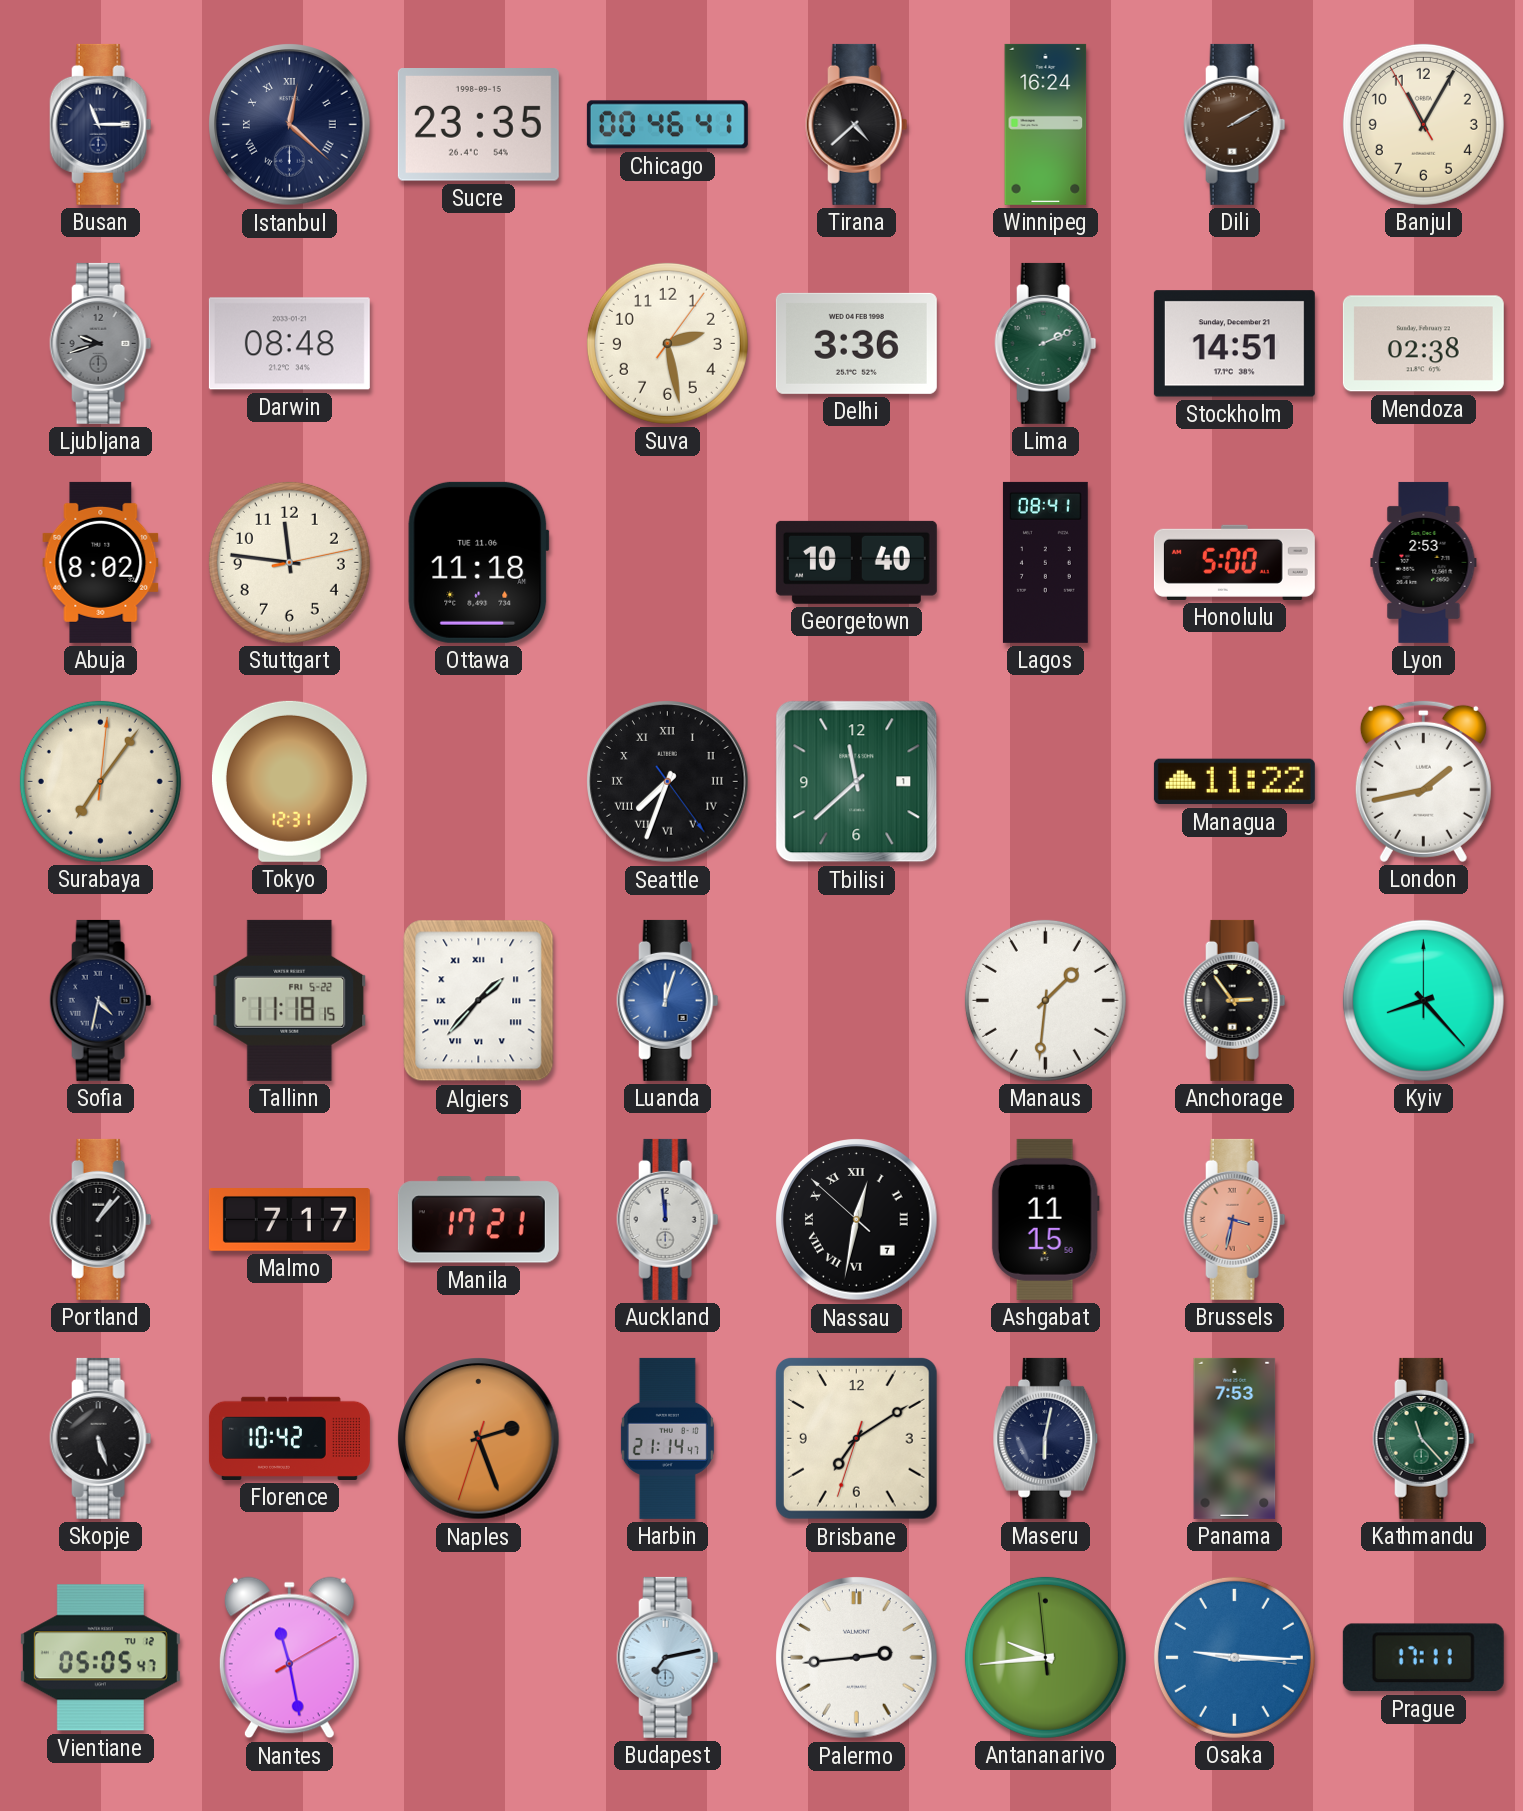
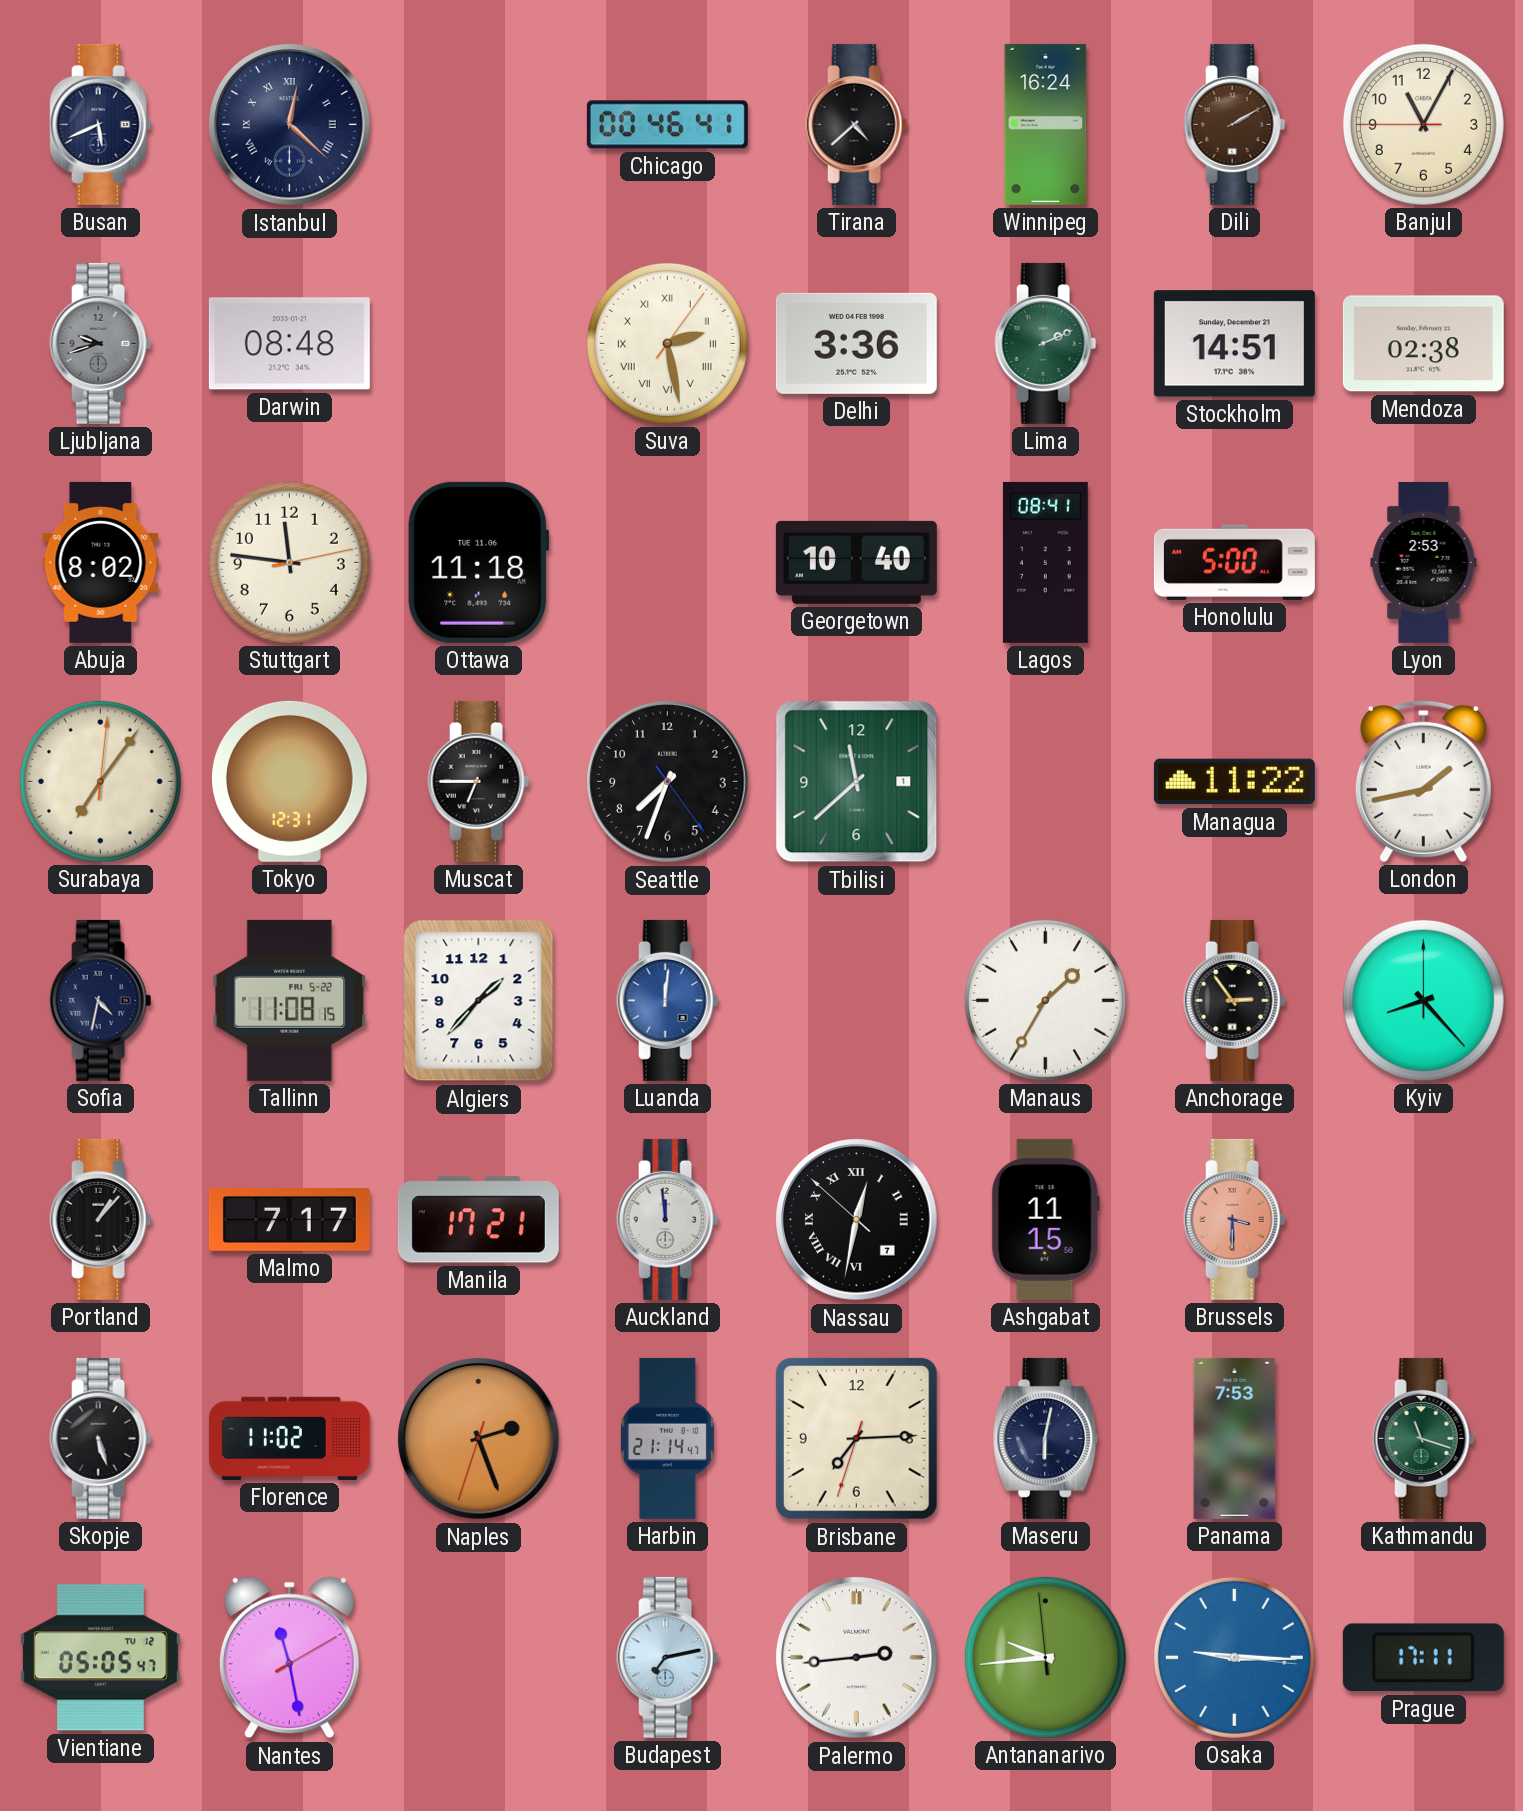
Busan: 11:15 -> 5:41 (101, 124)
Sucre: 23:35 -> none (478, 125)
Banjul: 11:04:55 -> 11:04:45 (1423, 124)
Suva numerals: Arabic -> Roman (667, 343)
Muscat: none -> 6:45 (479, 781)
Seattle numerals: Roman -> Arabic (668, 782)
Tallinn: 11:18 -> 11:08 (290, 1000)
Algiers numerals: Roman -> Arabic (479, 1001)
Luanda: 12:03 -> 12:01 (668, 1000)
Manaus: 1:31 -> 1:35 (1045, 1000)
Brussels: 3:32 -> 3:30 (1235, 1219)
Florence: 10:42 -> 11:02 (289, 1438)
Brisbane: 7:09 -> 7:14 (856, 1438)
Kathmandu: 11:23 -> 11:18 (1424, 1438)
